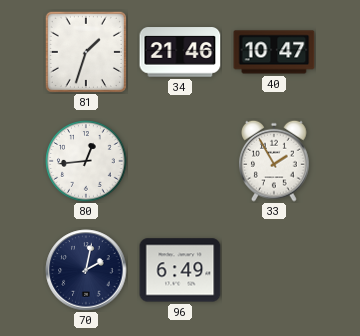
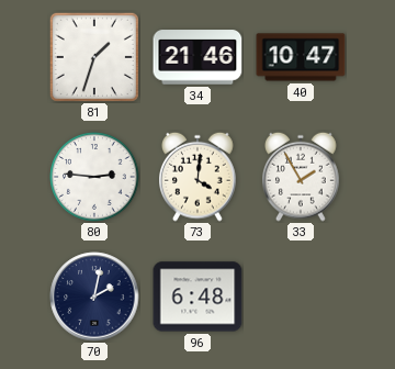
80: 12:44 -> 2:46 (94, 177)
73: none -> 4:01 (199, 177)
96: 6:49 -> 6:48 (198, 297)
